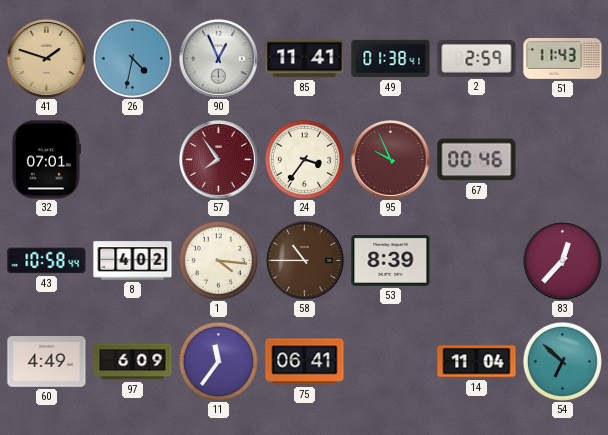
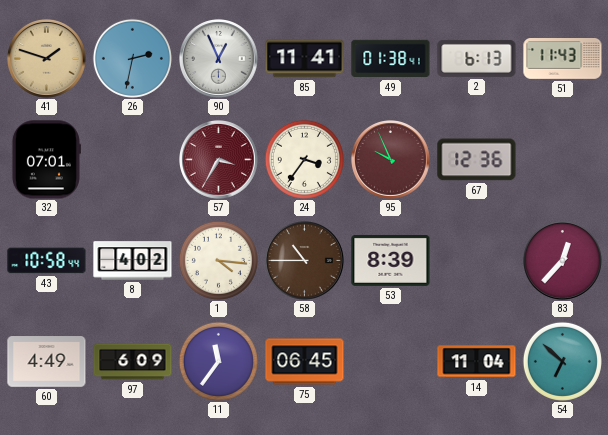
26: 4:32 -> 2:32 (132, 58)
2: 2:59 -> 6:13 (477, 58)
57: 7:54 -> 3:35 (219, 160)
67: 00:46 -> 12:36 (477, 160)
75: 06:41 -> 06:45 (305, 362)
